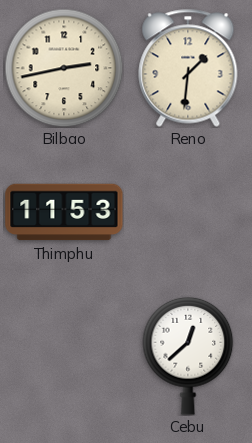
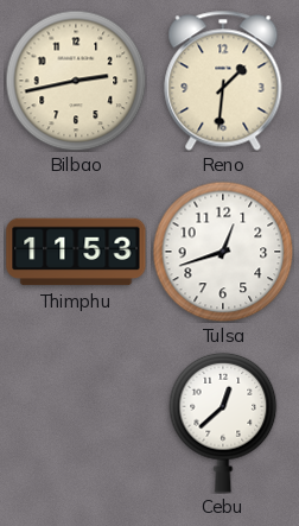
Tulsa: none -> 12:42 (223, 252)
